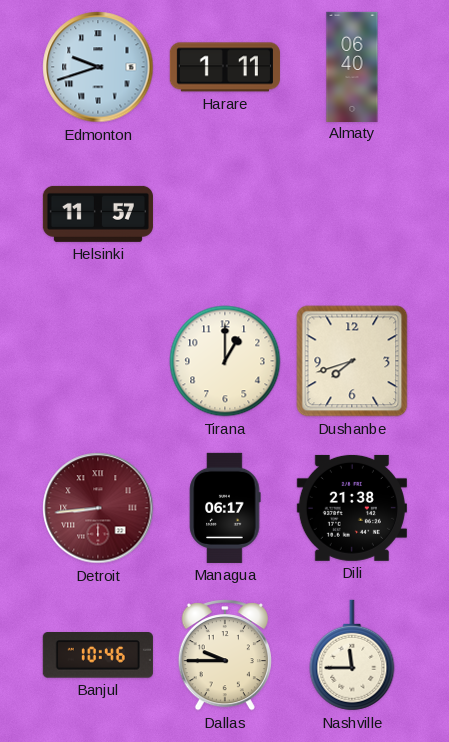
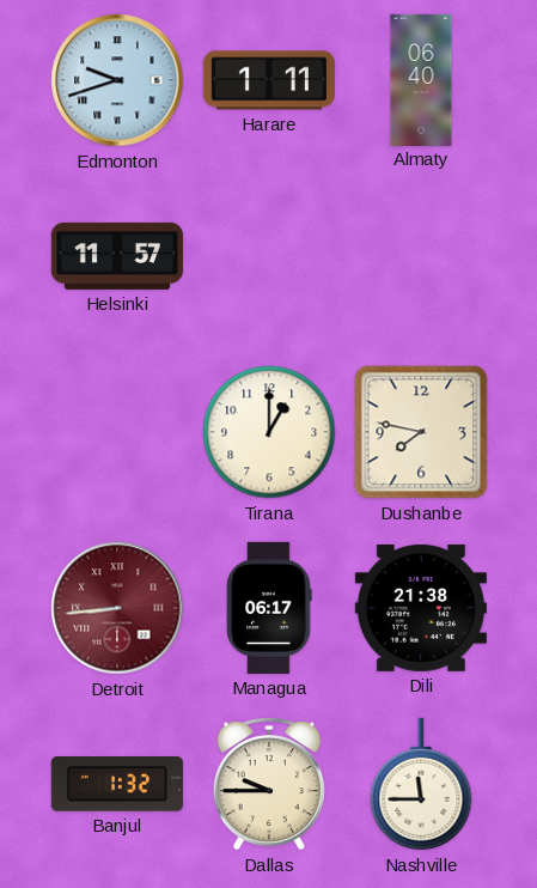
Dushanbe: 7:42 -> 7:47 (421, 432)
Banjul: 10:46 -> 1:32 (117, 784)
